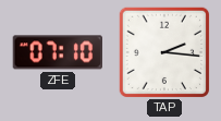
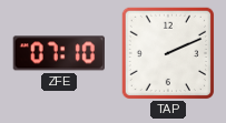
TAP: 2:16 -> 2:11 (167, 52)
